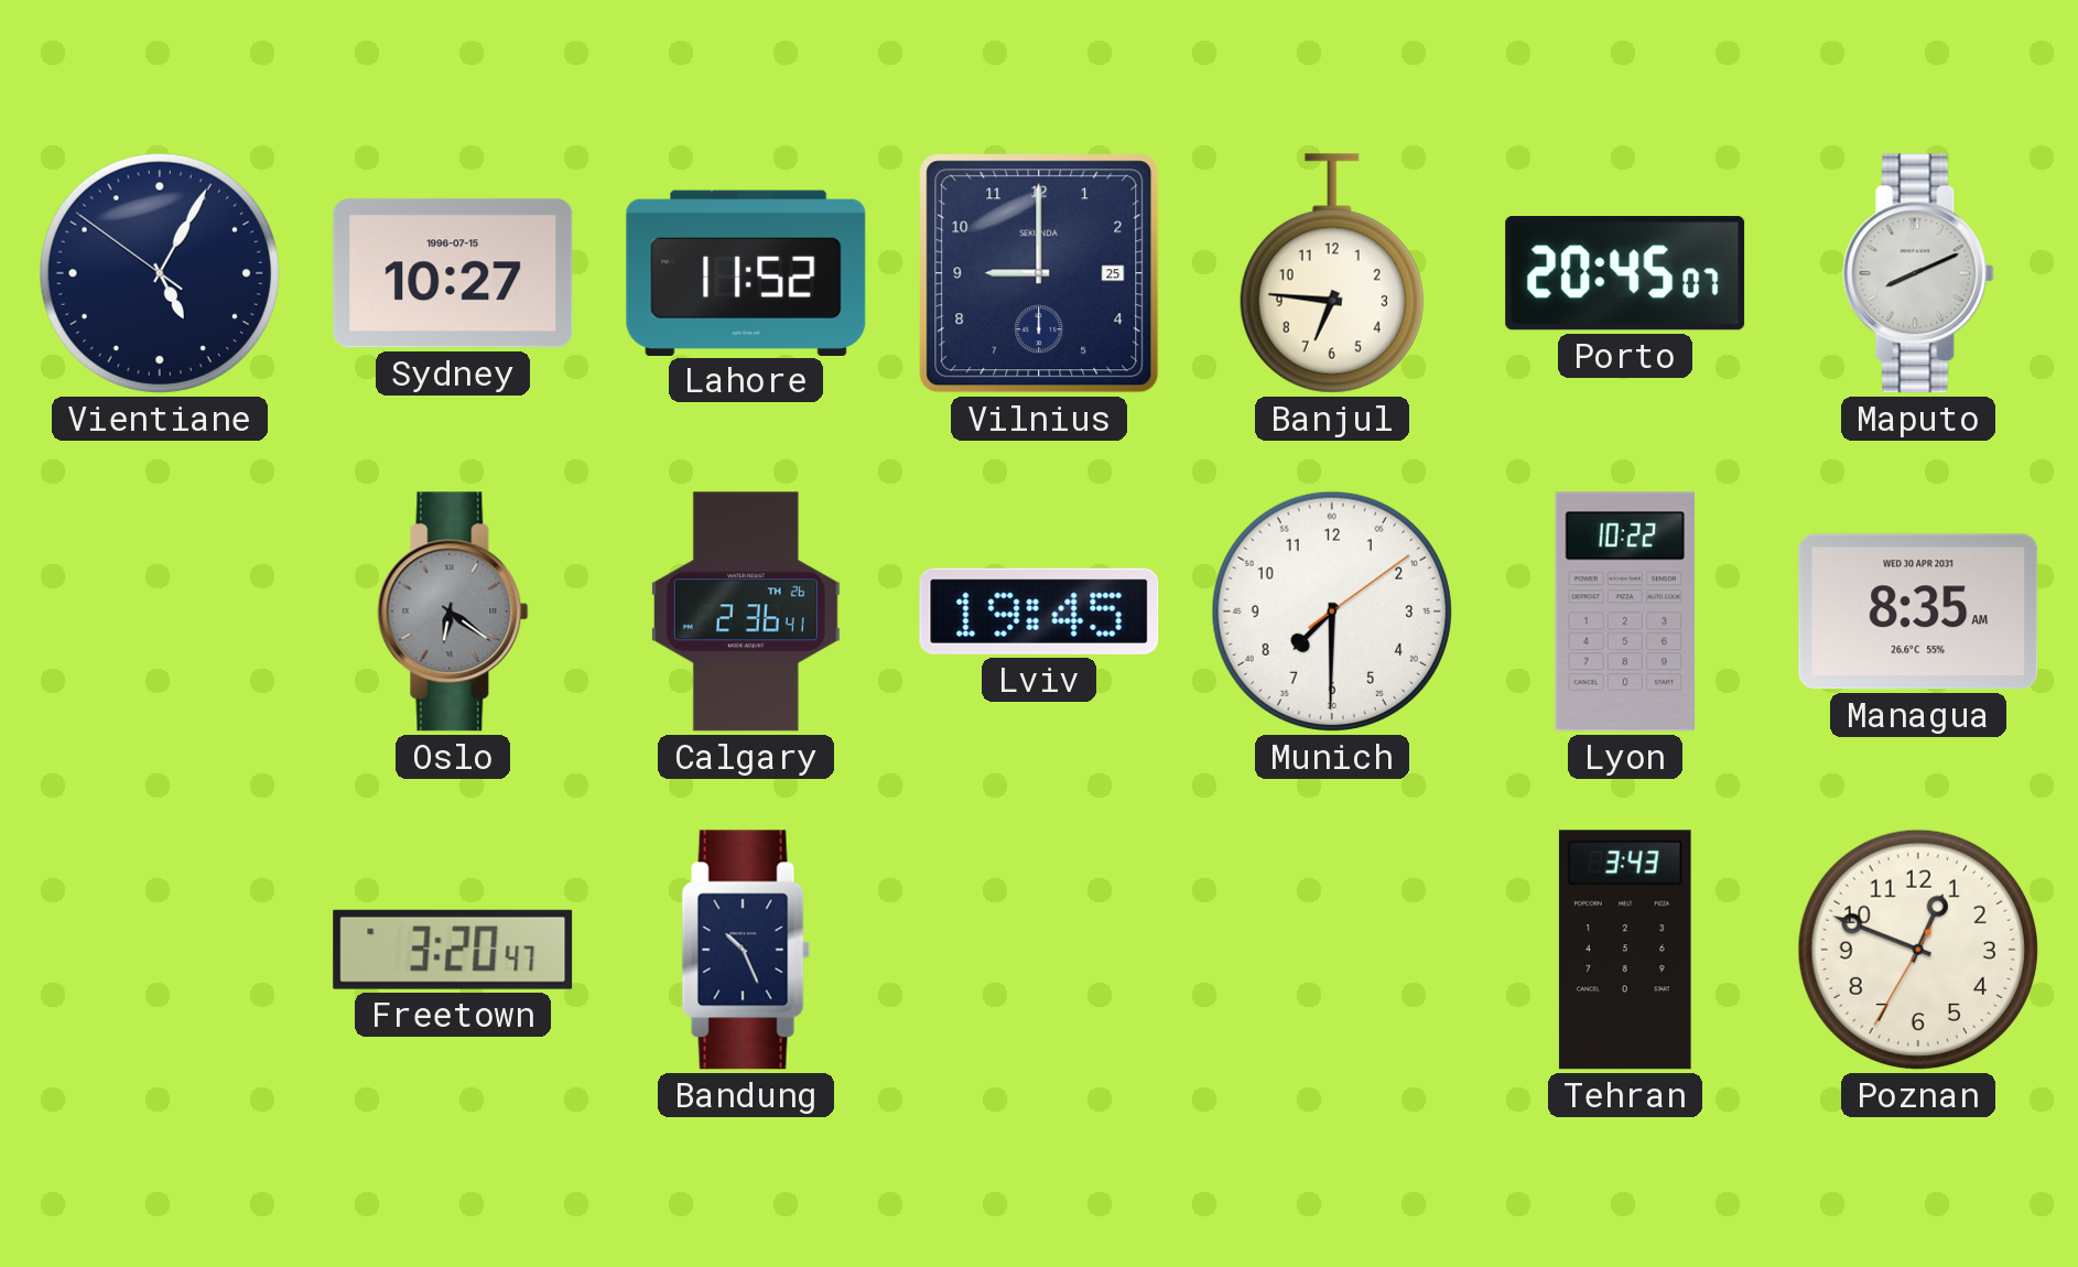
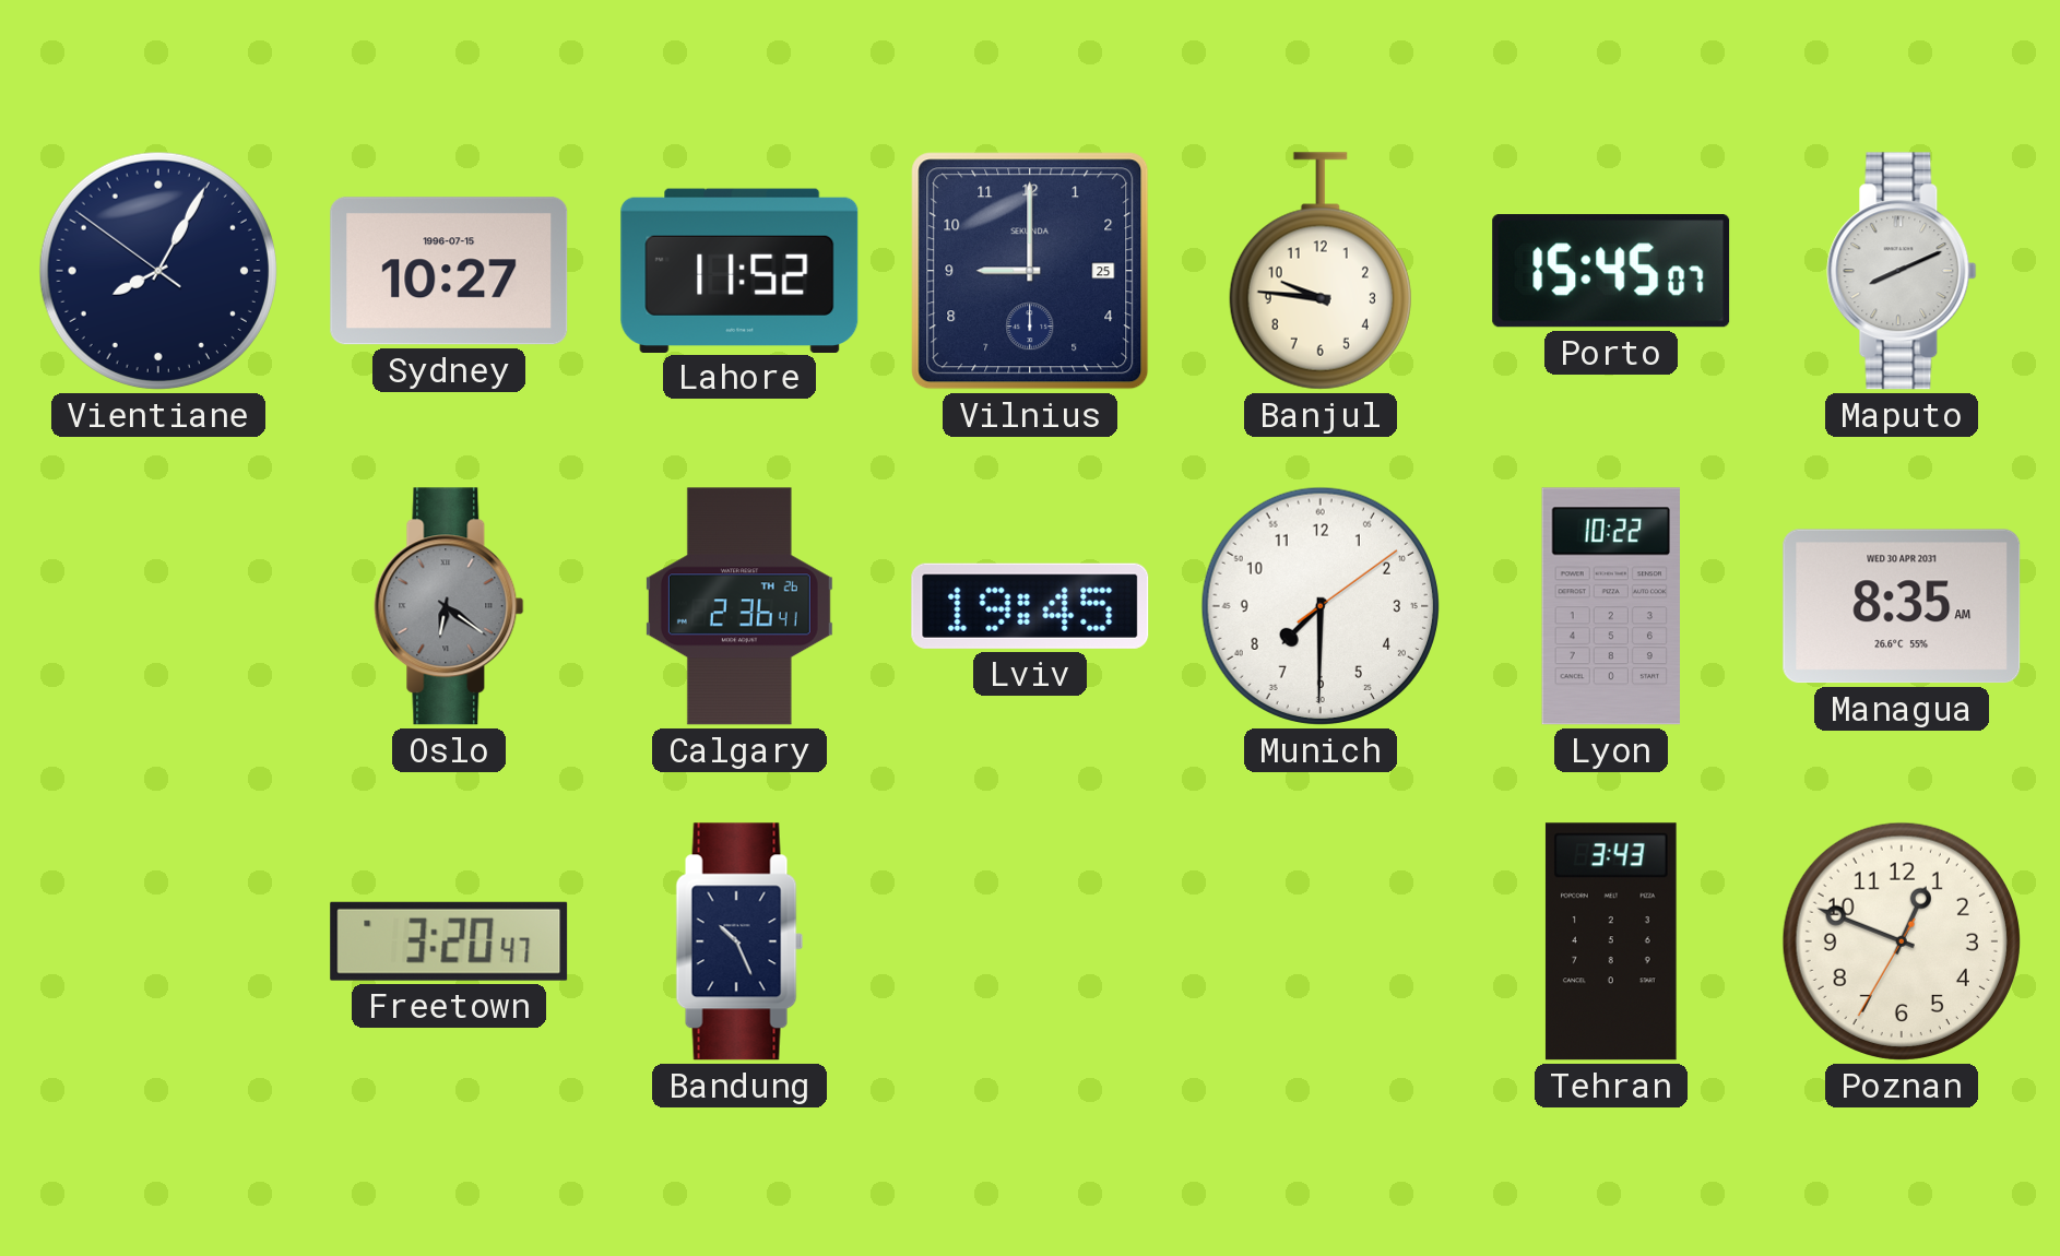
Vientiane: 5:04 -> 8:04 (158, 271)
Banjul: 6:46 -> 9:46 (1321, 271)
Porto: 20:45 -> 15:45 (1611, 271)
